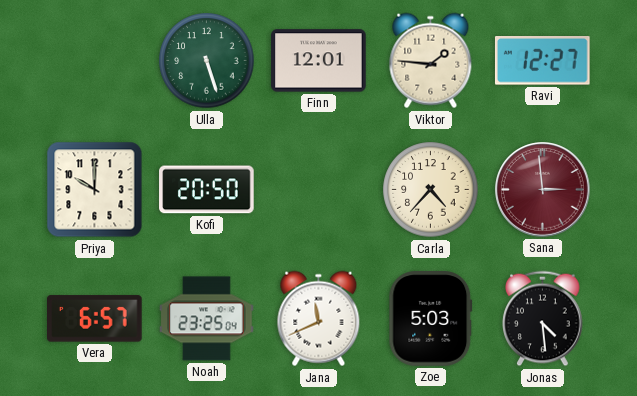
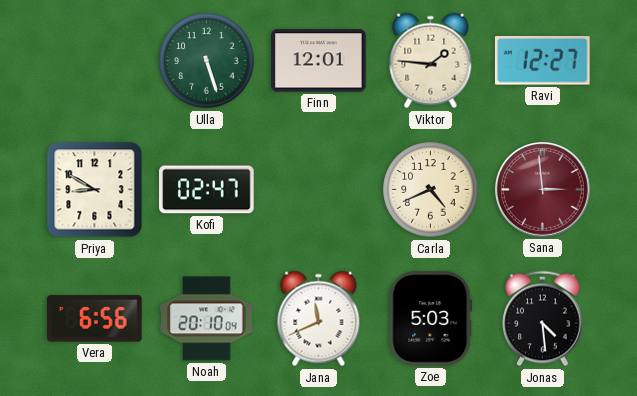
Priya: 10:00 -> 8:50 (95, 190)
Kofi: 20:50 -> 02:47 (207, 190)
Carla: 4:37 -> 4:41 (431, 190)
Vera: 6:57 -> 6:56 (95, 319)
Noah: 23:25 -> 20:10 (207, 319)
